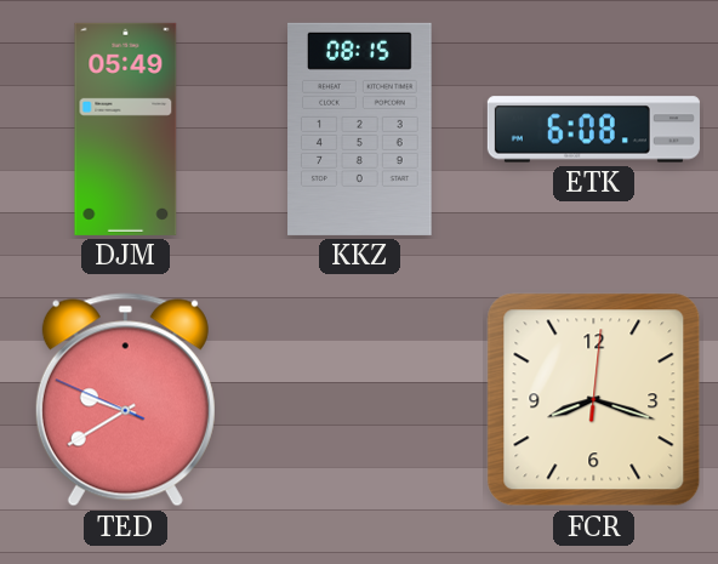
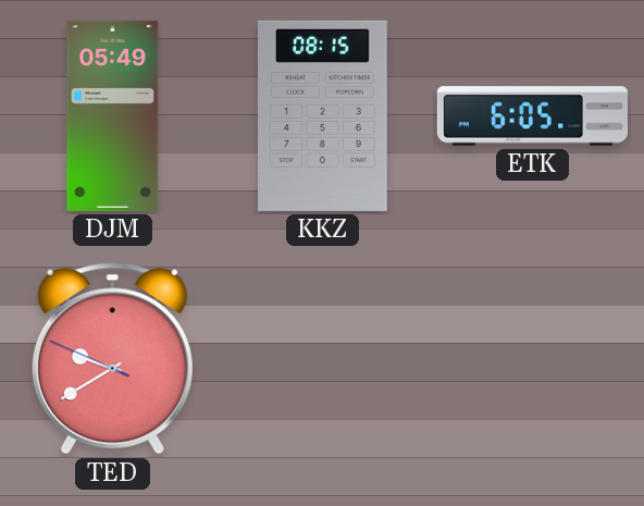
ETK: 6:08 -> 6:05 (532, 116)
FCR: 8:18 -> none (594, 400)
